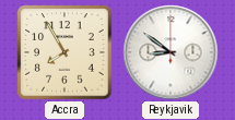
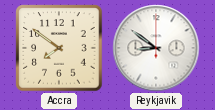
Accra: 7:55 -> 7:51 (59, 48)
